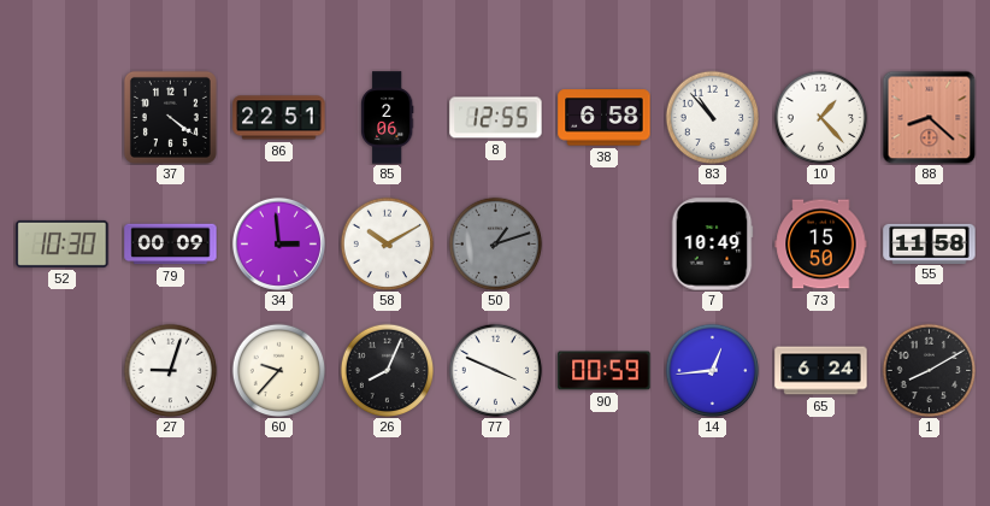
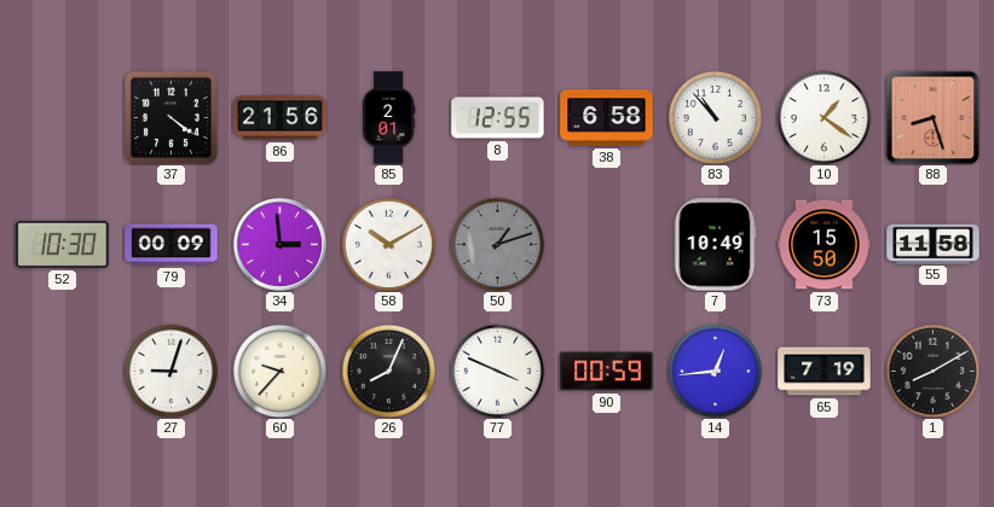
86: 22:51 -> 21:56 (281, 118)
85: 2:06 -> 2:01 (389, 118)
10: 1:23 -> 1:21 (823, 117)
88: 8:22 -> 8:27 (932, 117)
65: 6:24 -> 7:19 (825, 372)
